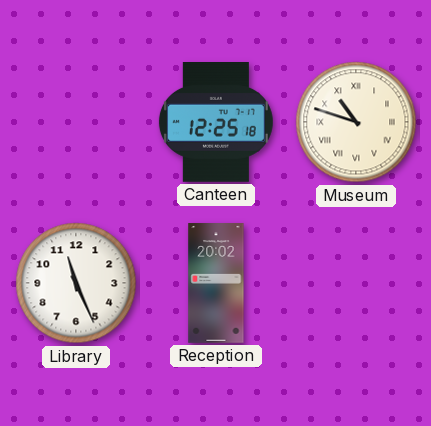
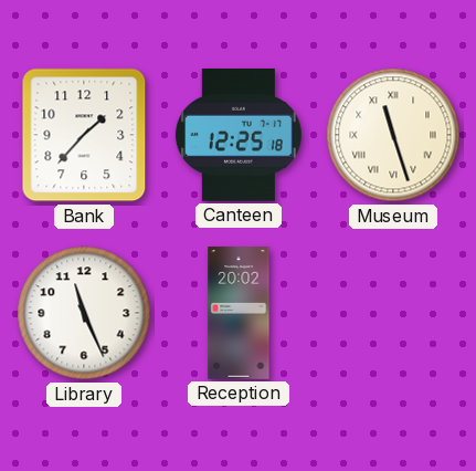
Bank: none -> 1:37 (84, 135)
Museum: 10:48 -> 11:27 (393, 135)
